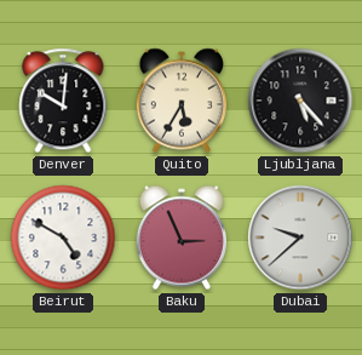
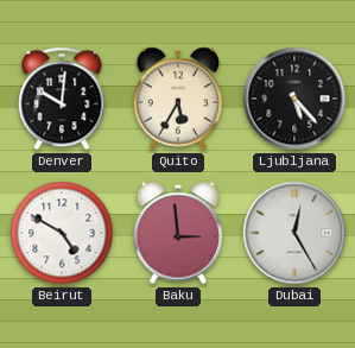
Baku: 2:56 -> 2:59 (177, 233)
Dubai: 9:38 -> 12:25 (294, 233)
